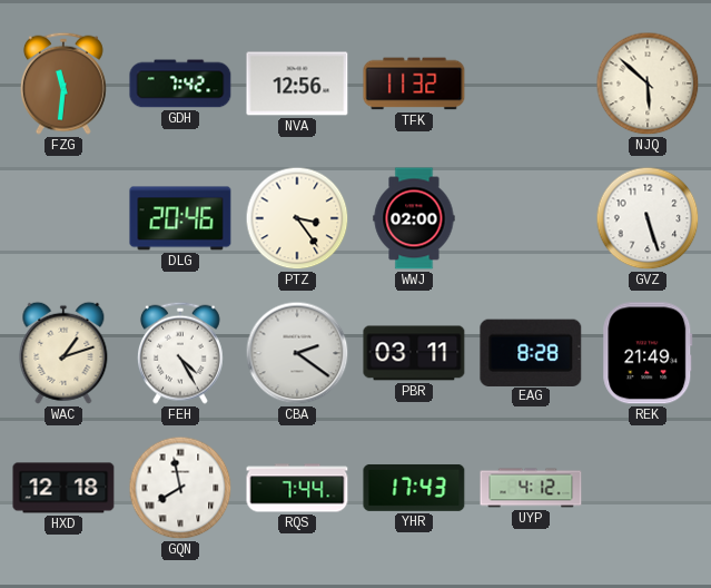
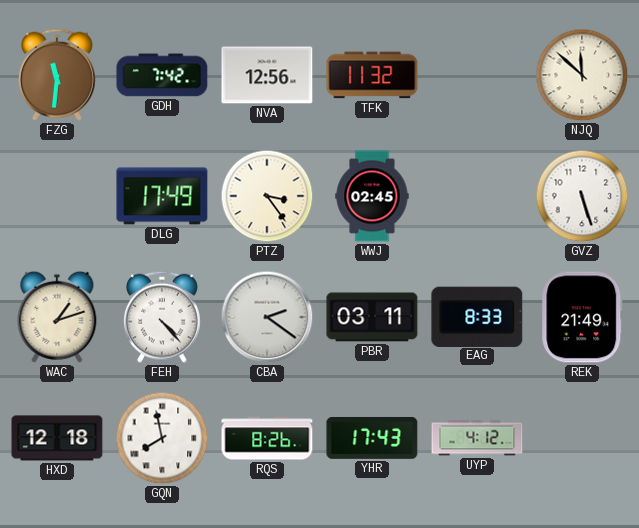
NJQ: 5:52 -> 11:52 (582, 75)
DLG: 20:46 -> 17:49 (162, 196)
WWJ: 02:00 -> 02:45 (372, 196)
FEH: 4:25 -> 4:23 (163, 317)
EAG: 8:28 -> 8:33 (477, 316)
RQS: 7:44 -> 8:26 (267, 438)
